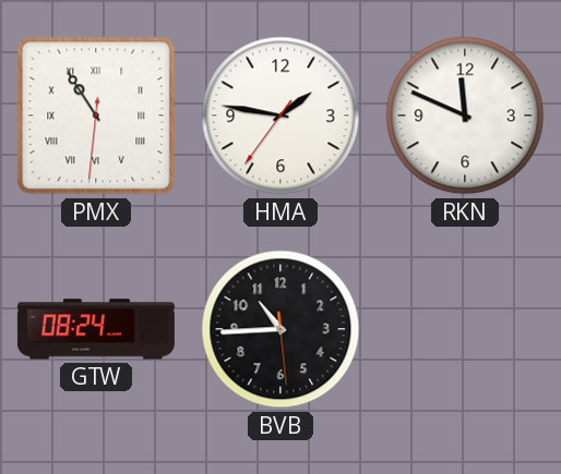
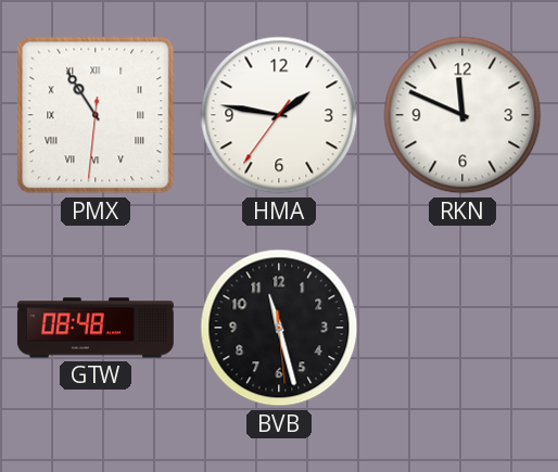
GTW: 08:24 -> 08:48 (96, 328)
BVB: 10:44 -> 11:27 (279, 328)
